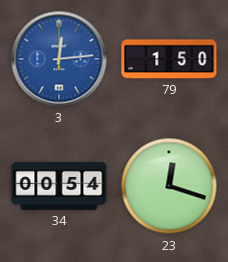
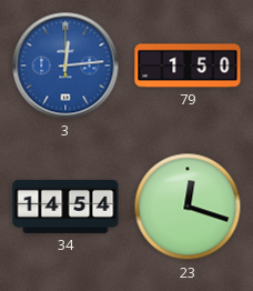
34: 00:54 -> 14:54 (65, 207)
